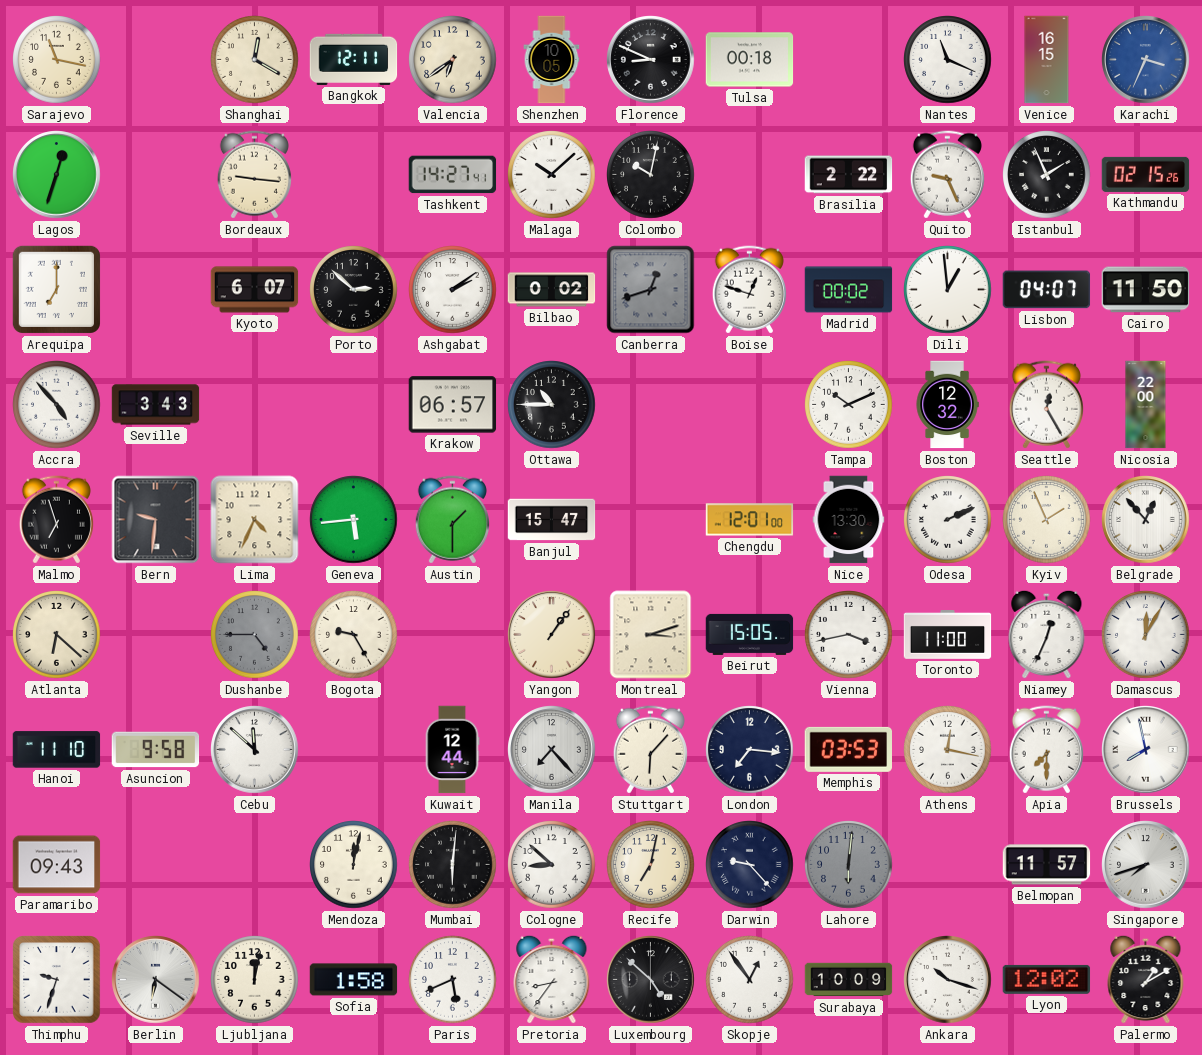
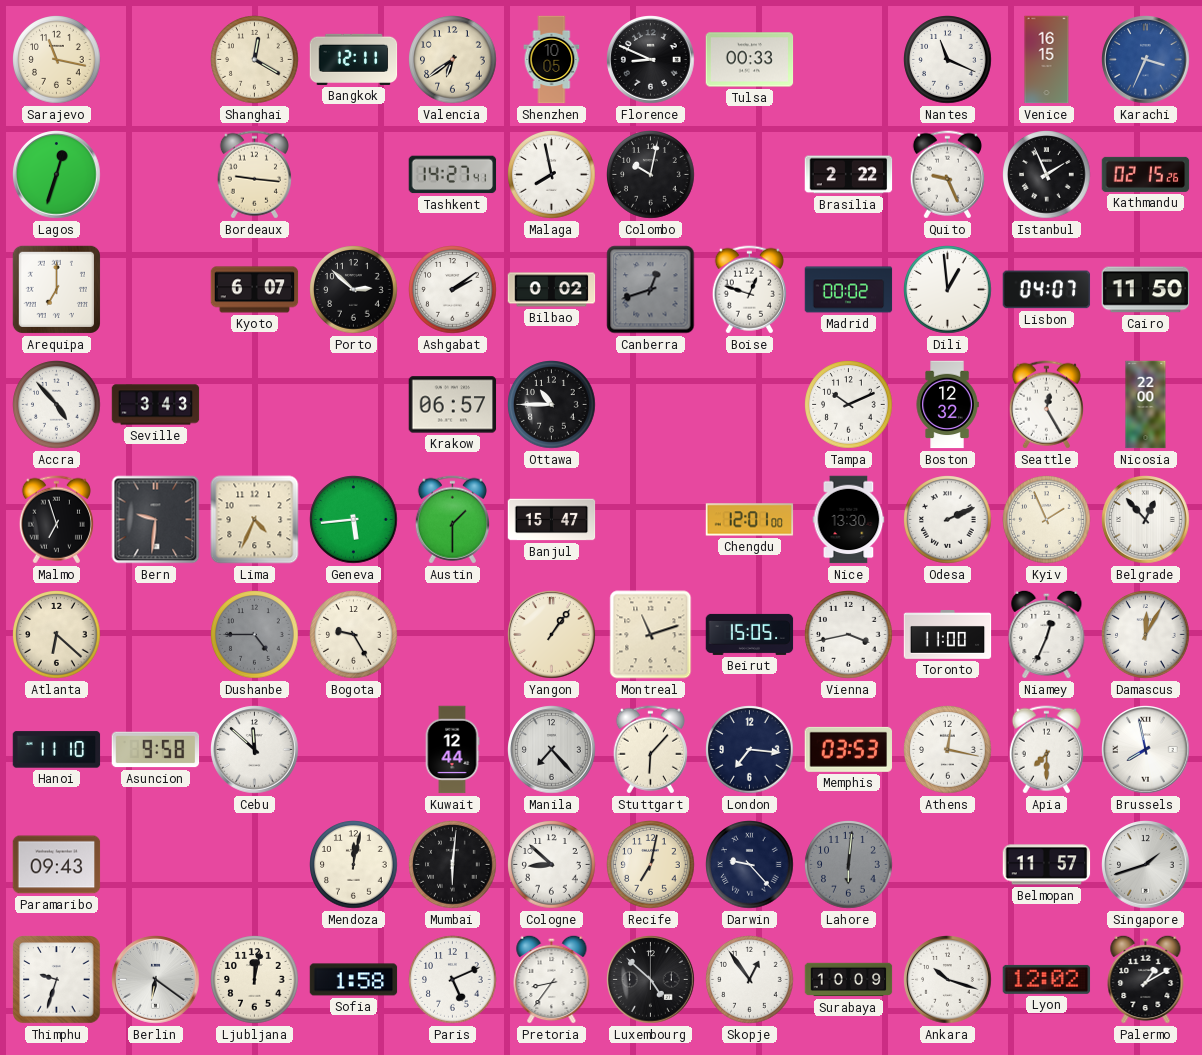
Tulsa: 00:18 -> 00:33 (750, 60)
Malaga: 10:08 -> 7:58 (552, 175)
Montreal: 3:12 -> 11:12 (651, 635)
Singapore: 7:42 -> 1:42 (1146, 865)
Paris: 5:41 -> 5:11 (453, 980)
